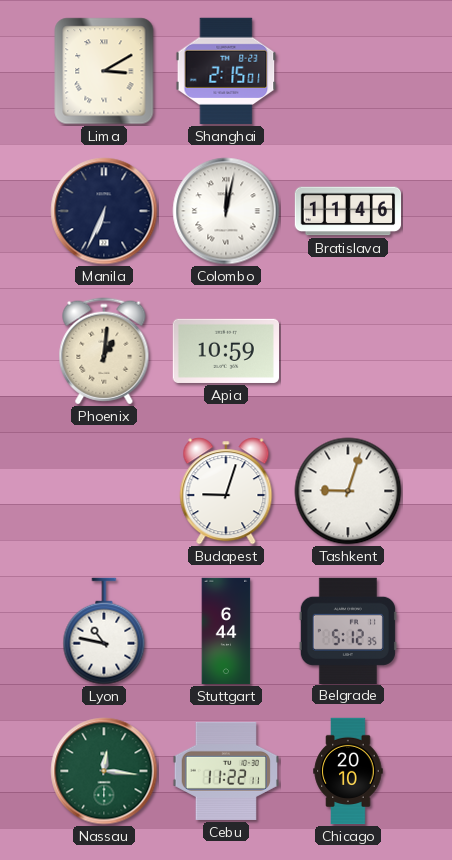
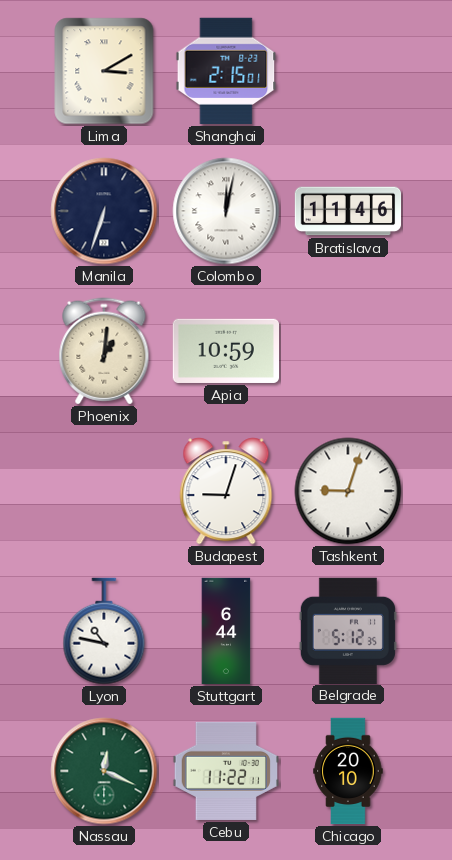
Manila: 6:34 -> 6:33 (104, 211)
Nassau: 12:16 -> 12:19 (104, 771)
